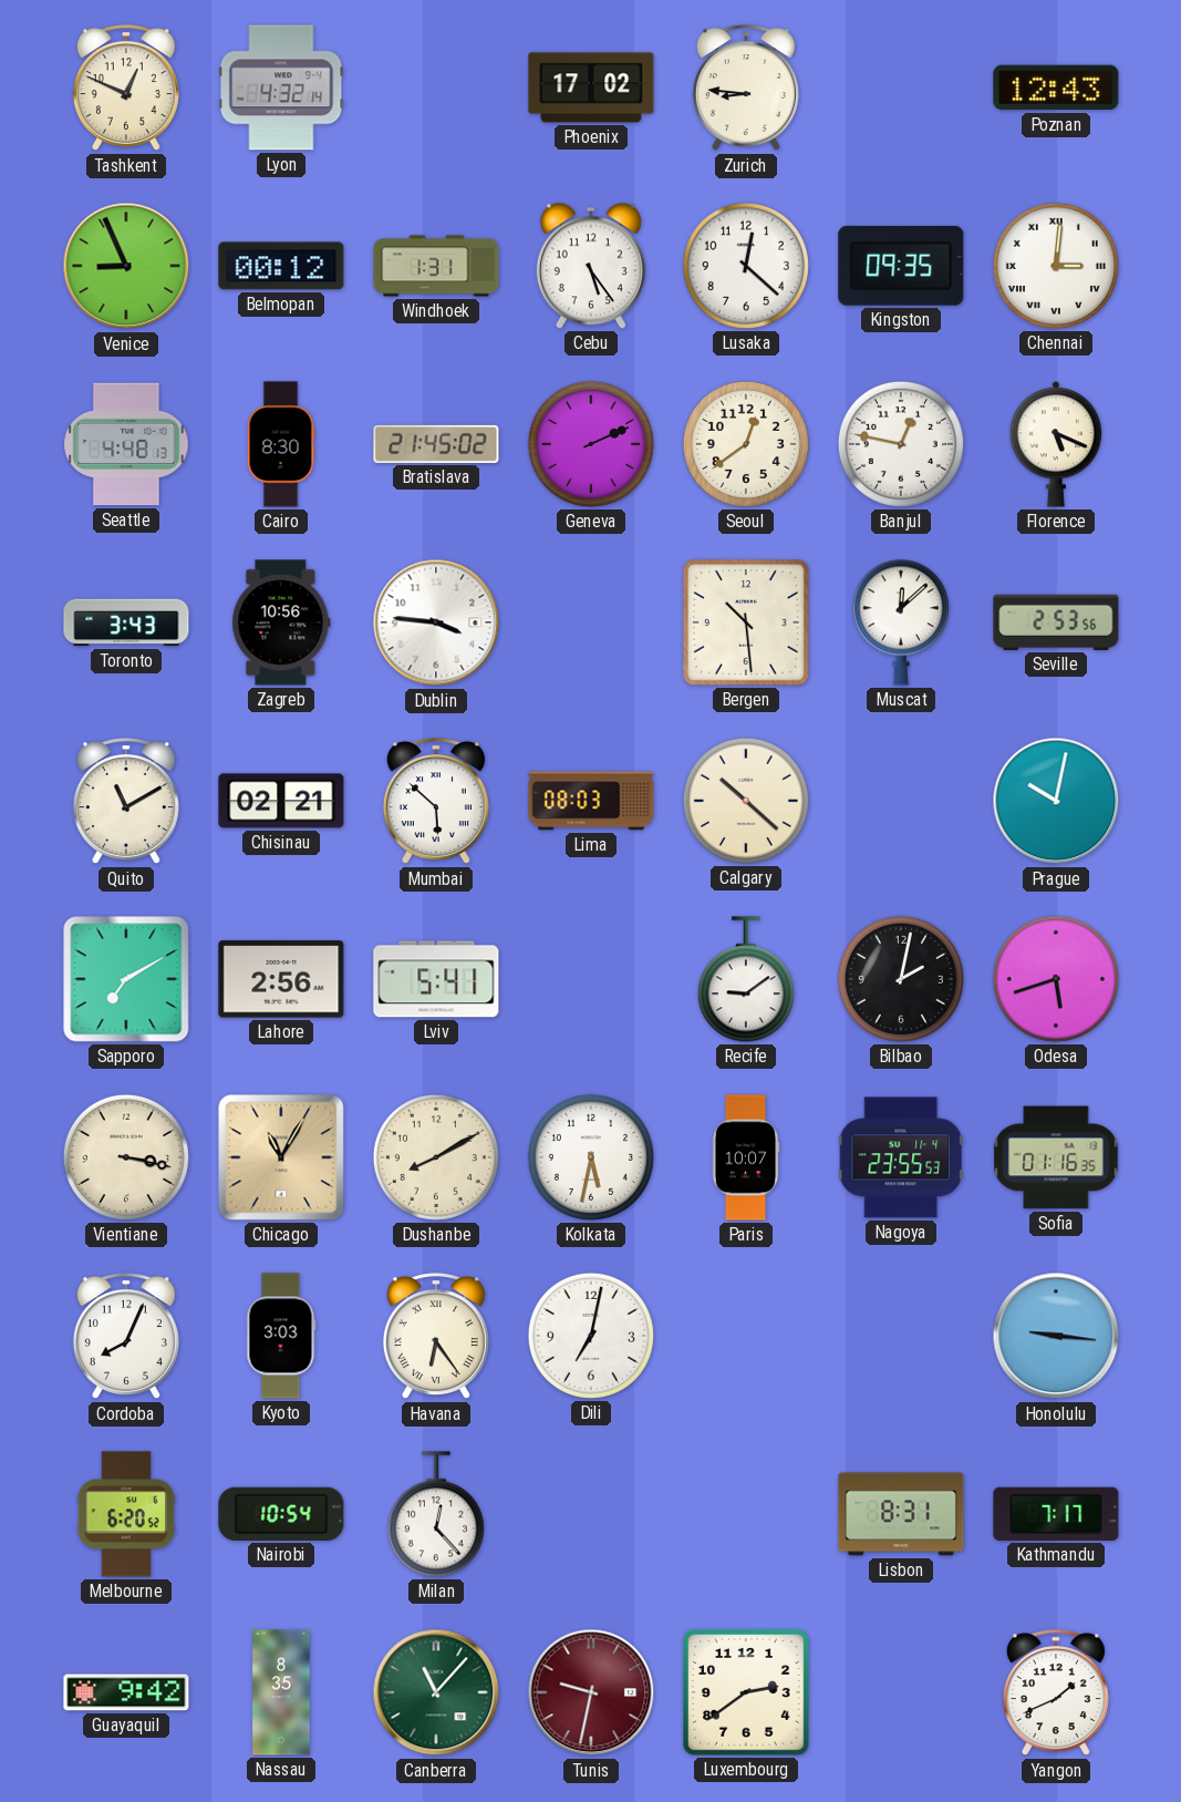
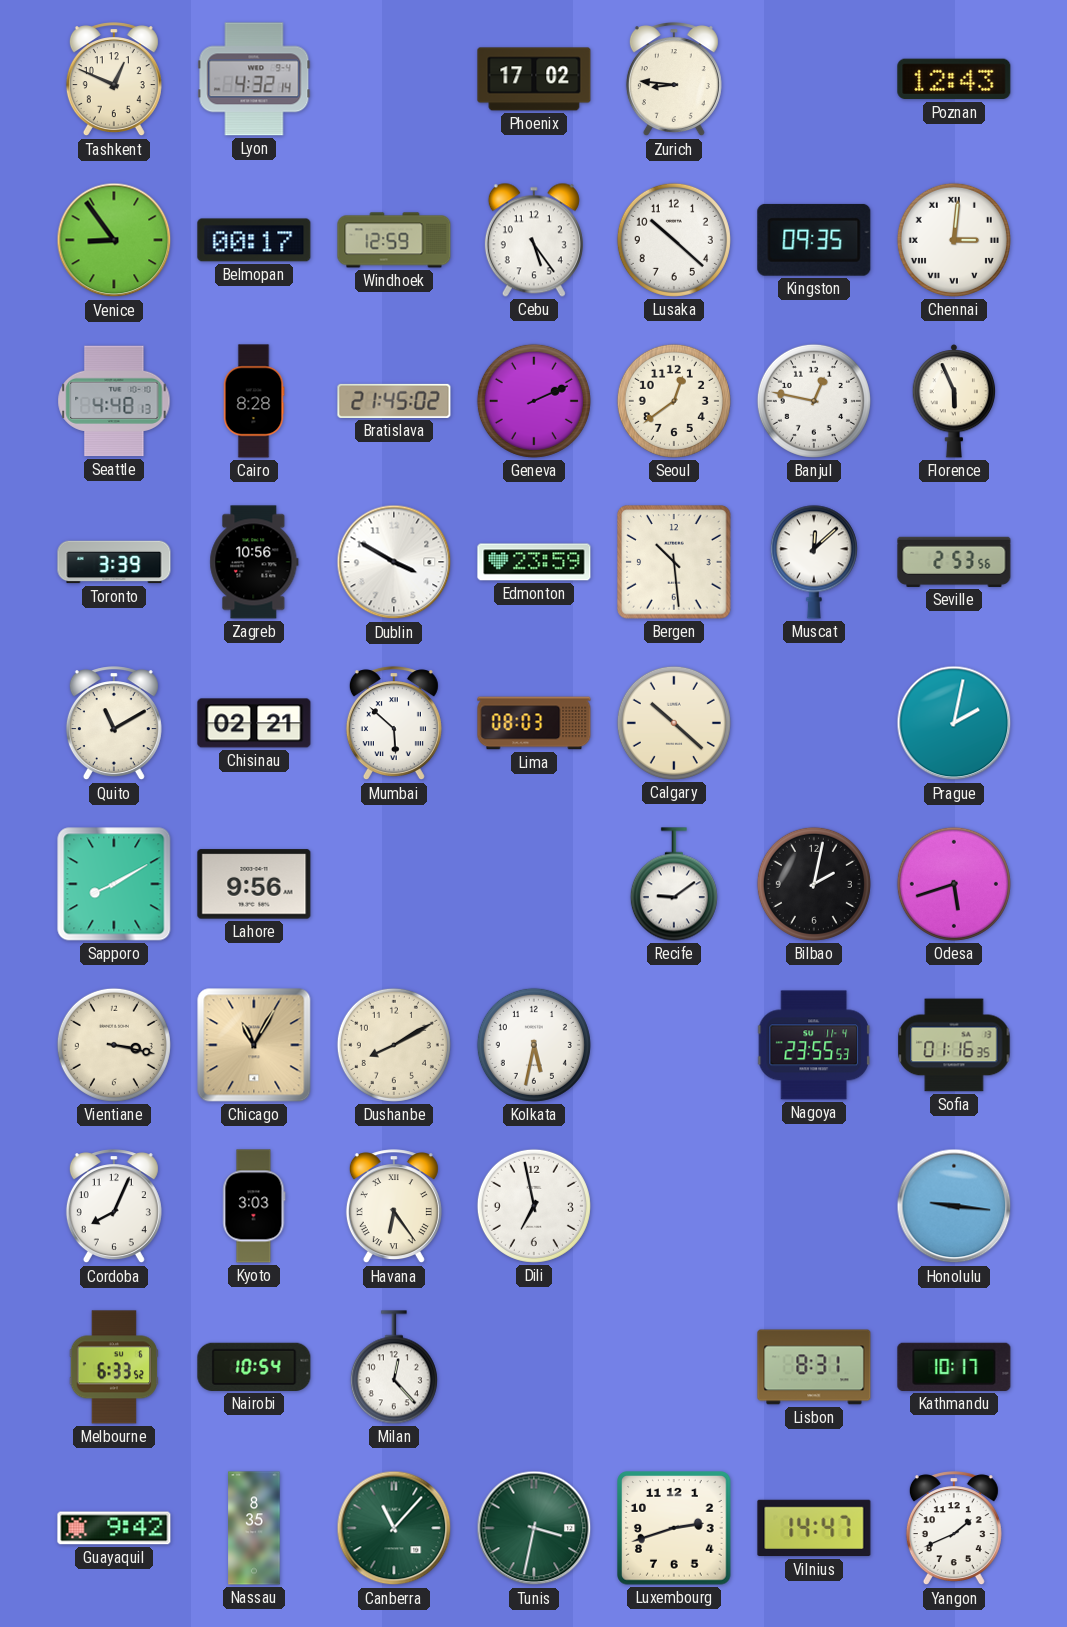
Venice: 8:56 -> 8:54 (114, 240)
Belmopan: 00:12 -> 00:17 (254, 240)
Windhoek: 1:31 -> 12:59 (394, 240)
Lusaka: 12:22 -> 10:22 (674, 240)
Cairo: 8:30 -> 8:28 (254, 401)
Florence: 5:19 -> 5:56 (954, 401)
Toronto: 3:43 -> 3:39 (114, 562)
Dublin: 3:46 -> 3:50 (394, 562)
Edmonton: none -> 23:59 (534, 562)
Prague: 10:02 -> 2:02 (954, 723)
Sapporo: 7:10 -> 8:10 (114, 884)
Lahore: 2:56 -> 9:56 (254, 884)
Lviv: 5:41 -> none (436, 979)
Paris: 10:07 -> none (746, 1157)
Dili: 7:02 -> 6:58 (534, 1206)
Melbourne: 6:20 -> 6:33 (113, 1367)
Kathmandu: 7:17 -> 10:17 (954, 1367)
Tunis: 9:32 -> 3:32 (534, 1528)
Tunis dial: burgundy -> green (534, 1528)
Luxembourg: 2:39 -> 2:42 (674, 1528)
Vilnius: none -> 14:47 (814, 1528)
